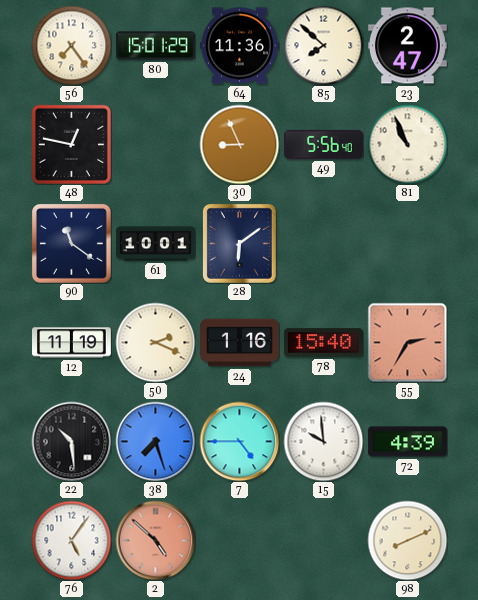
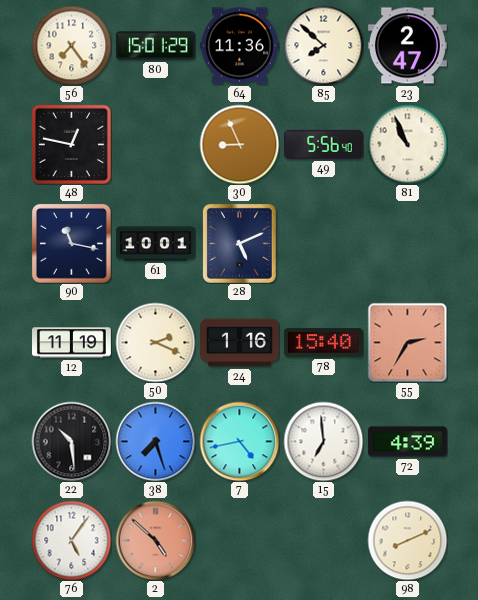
90: 11:21 -> 11:17 (71, 243)
28: 6:09 -> 5:11 (239, 243)
7: 4:45 -> 4:43 (239, 441)
15: 9:59 -> 6:59 (323, 441)
